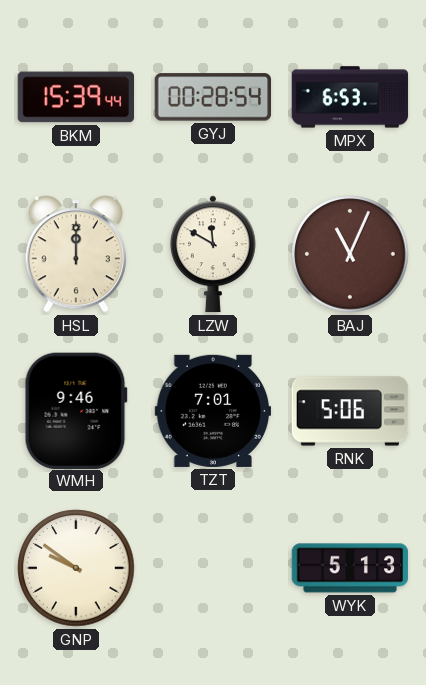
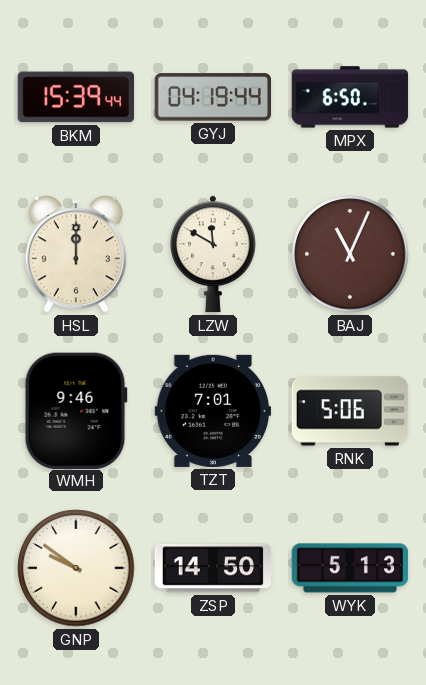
GYJ: 00:28 -> 04:19 (213, 97)
MPX: 6:53 -> 6:50 (350, 97)
ZSP: none -> 14:50 (213, 568)
